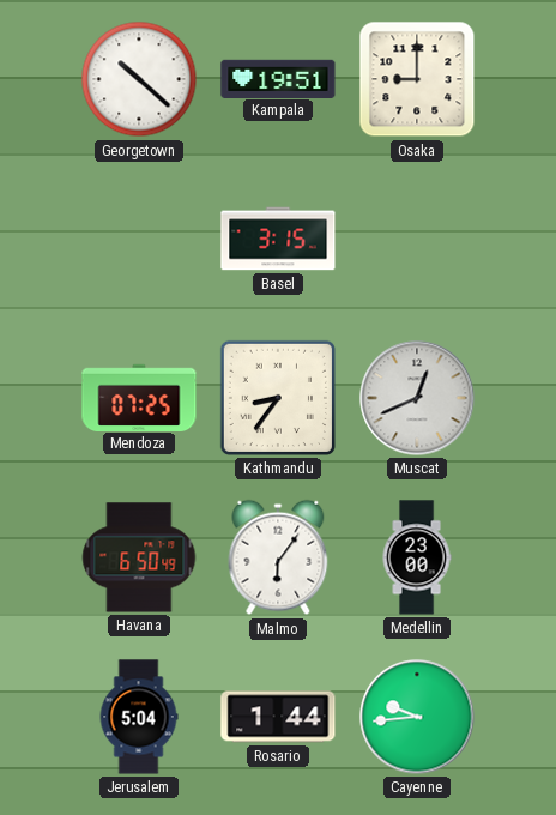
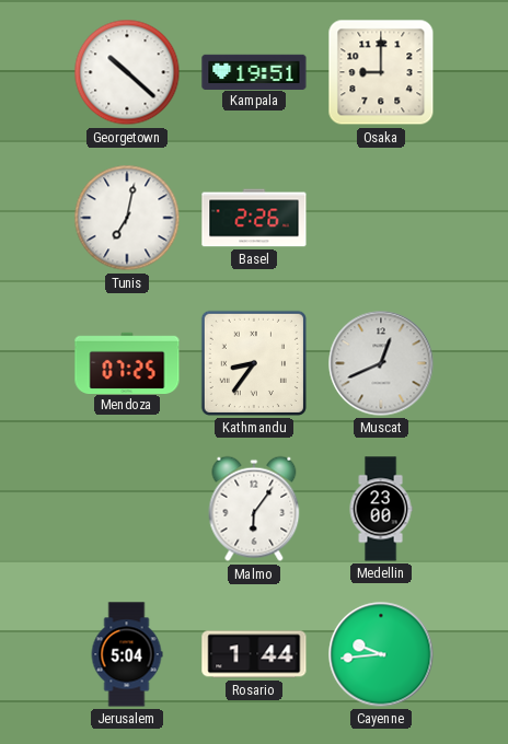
Tunis: none -> 7:02 (127, 218)
Basel: 3:15 -> 2:26 (254, 218)
Havana: 6:50 -> none (139, 557)
